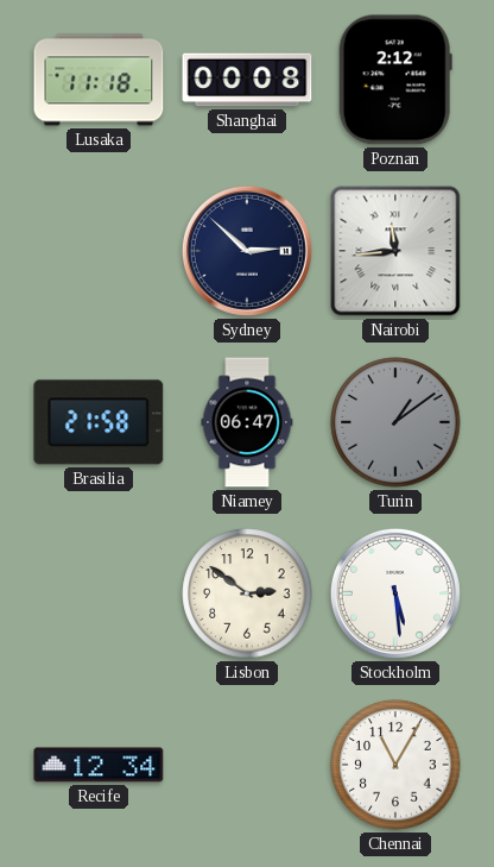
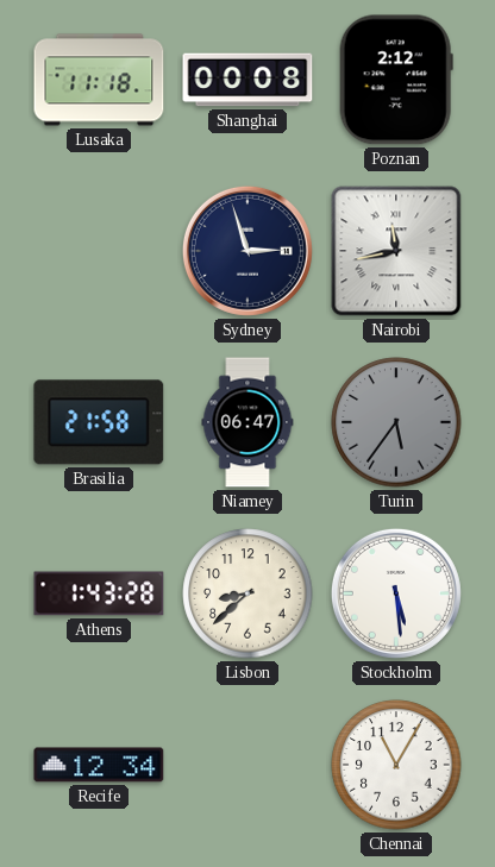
Sydney: 2:52 -> 2:57 (248, 251)
Nairobi: 11:44 -> 11:43 (396, 251)
Turin: 1:09 -> 5:36 (396, 422)
Athens: none -> 1:43 (99, 593)
Lisbon: 2:51 -> 8:38 (248, 593)
